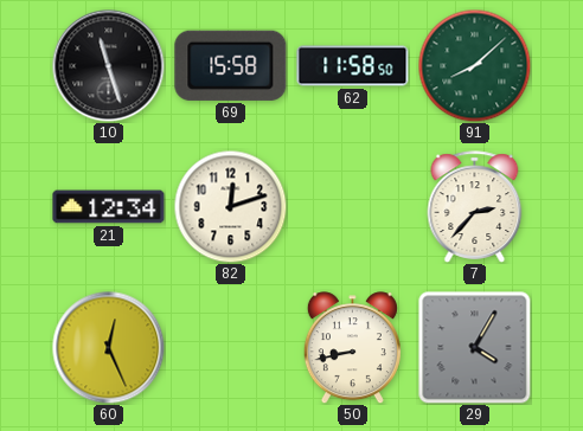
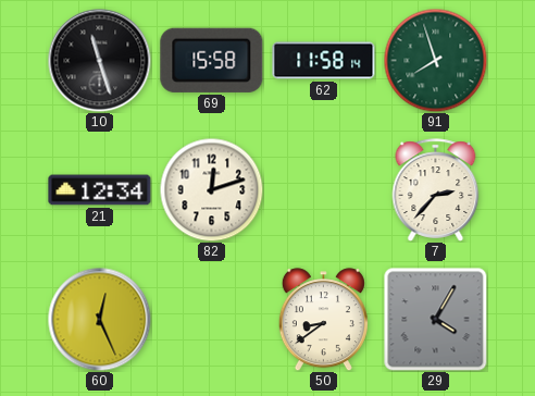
62: 11:58:50 -> 11:58:14 (324, 61)
91: 8:08 -> 7:57 (435, 60)
50: 8:43 -> 8:39 (323, 320)
